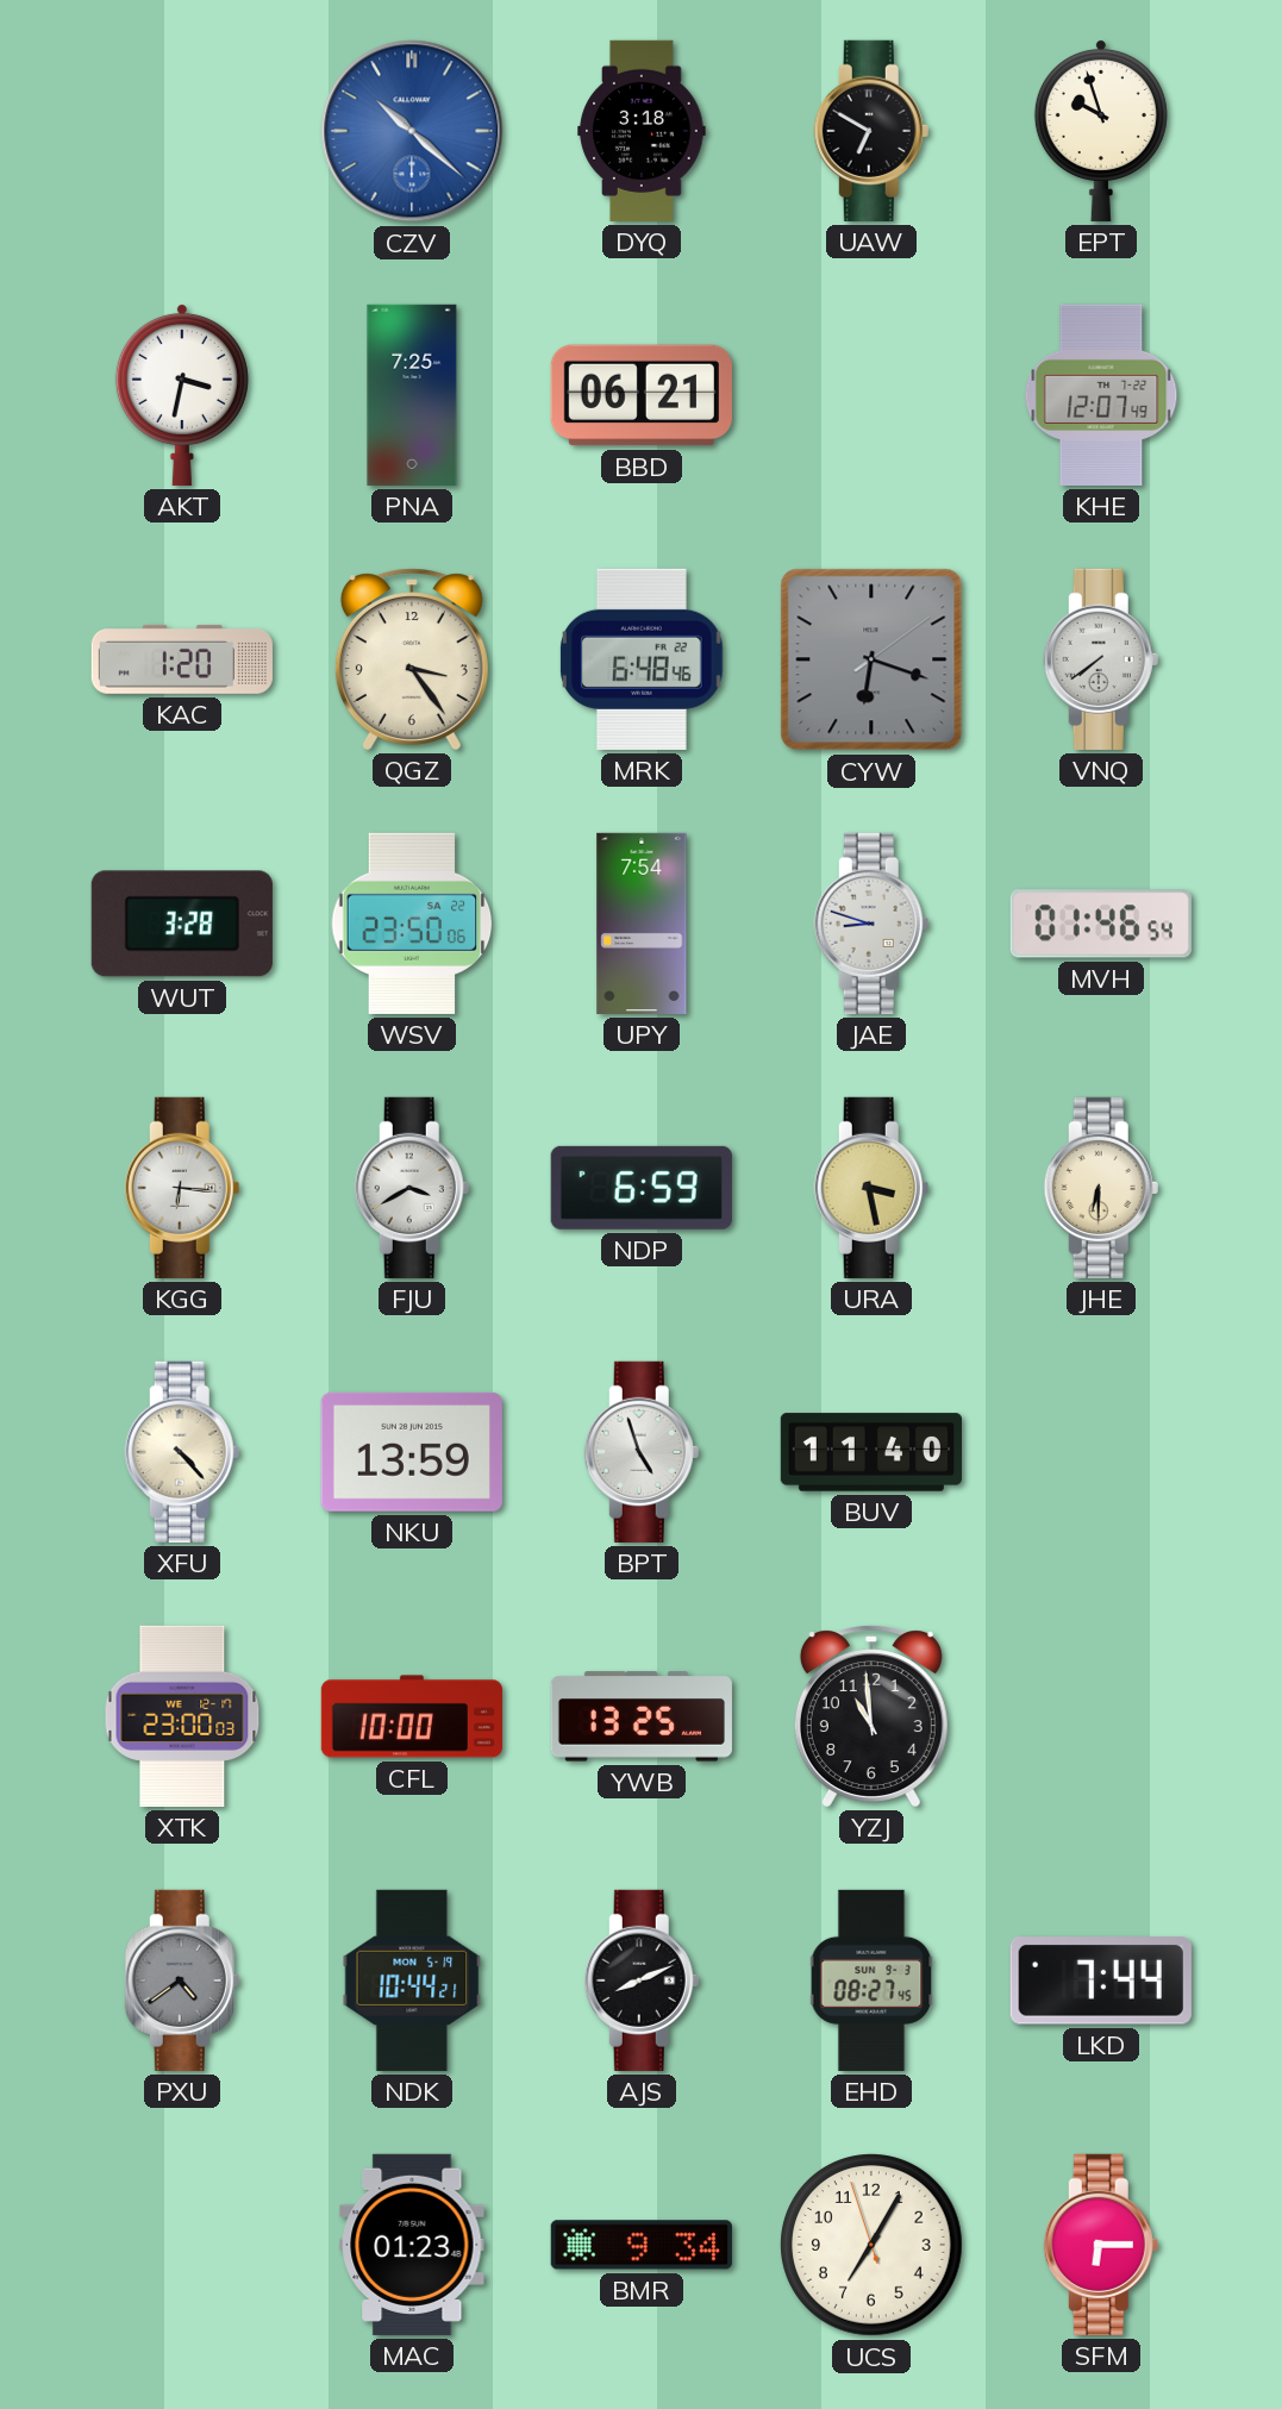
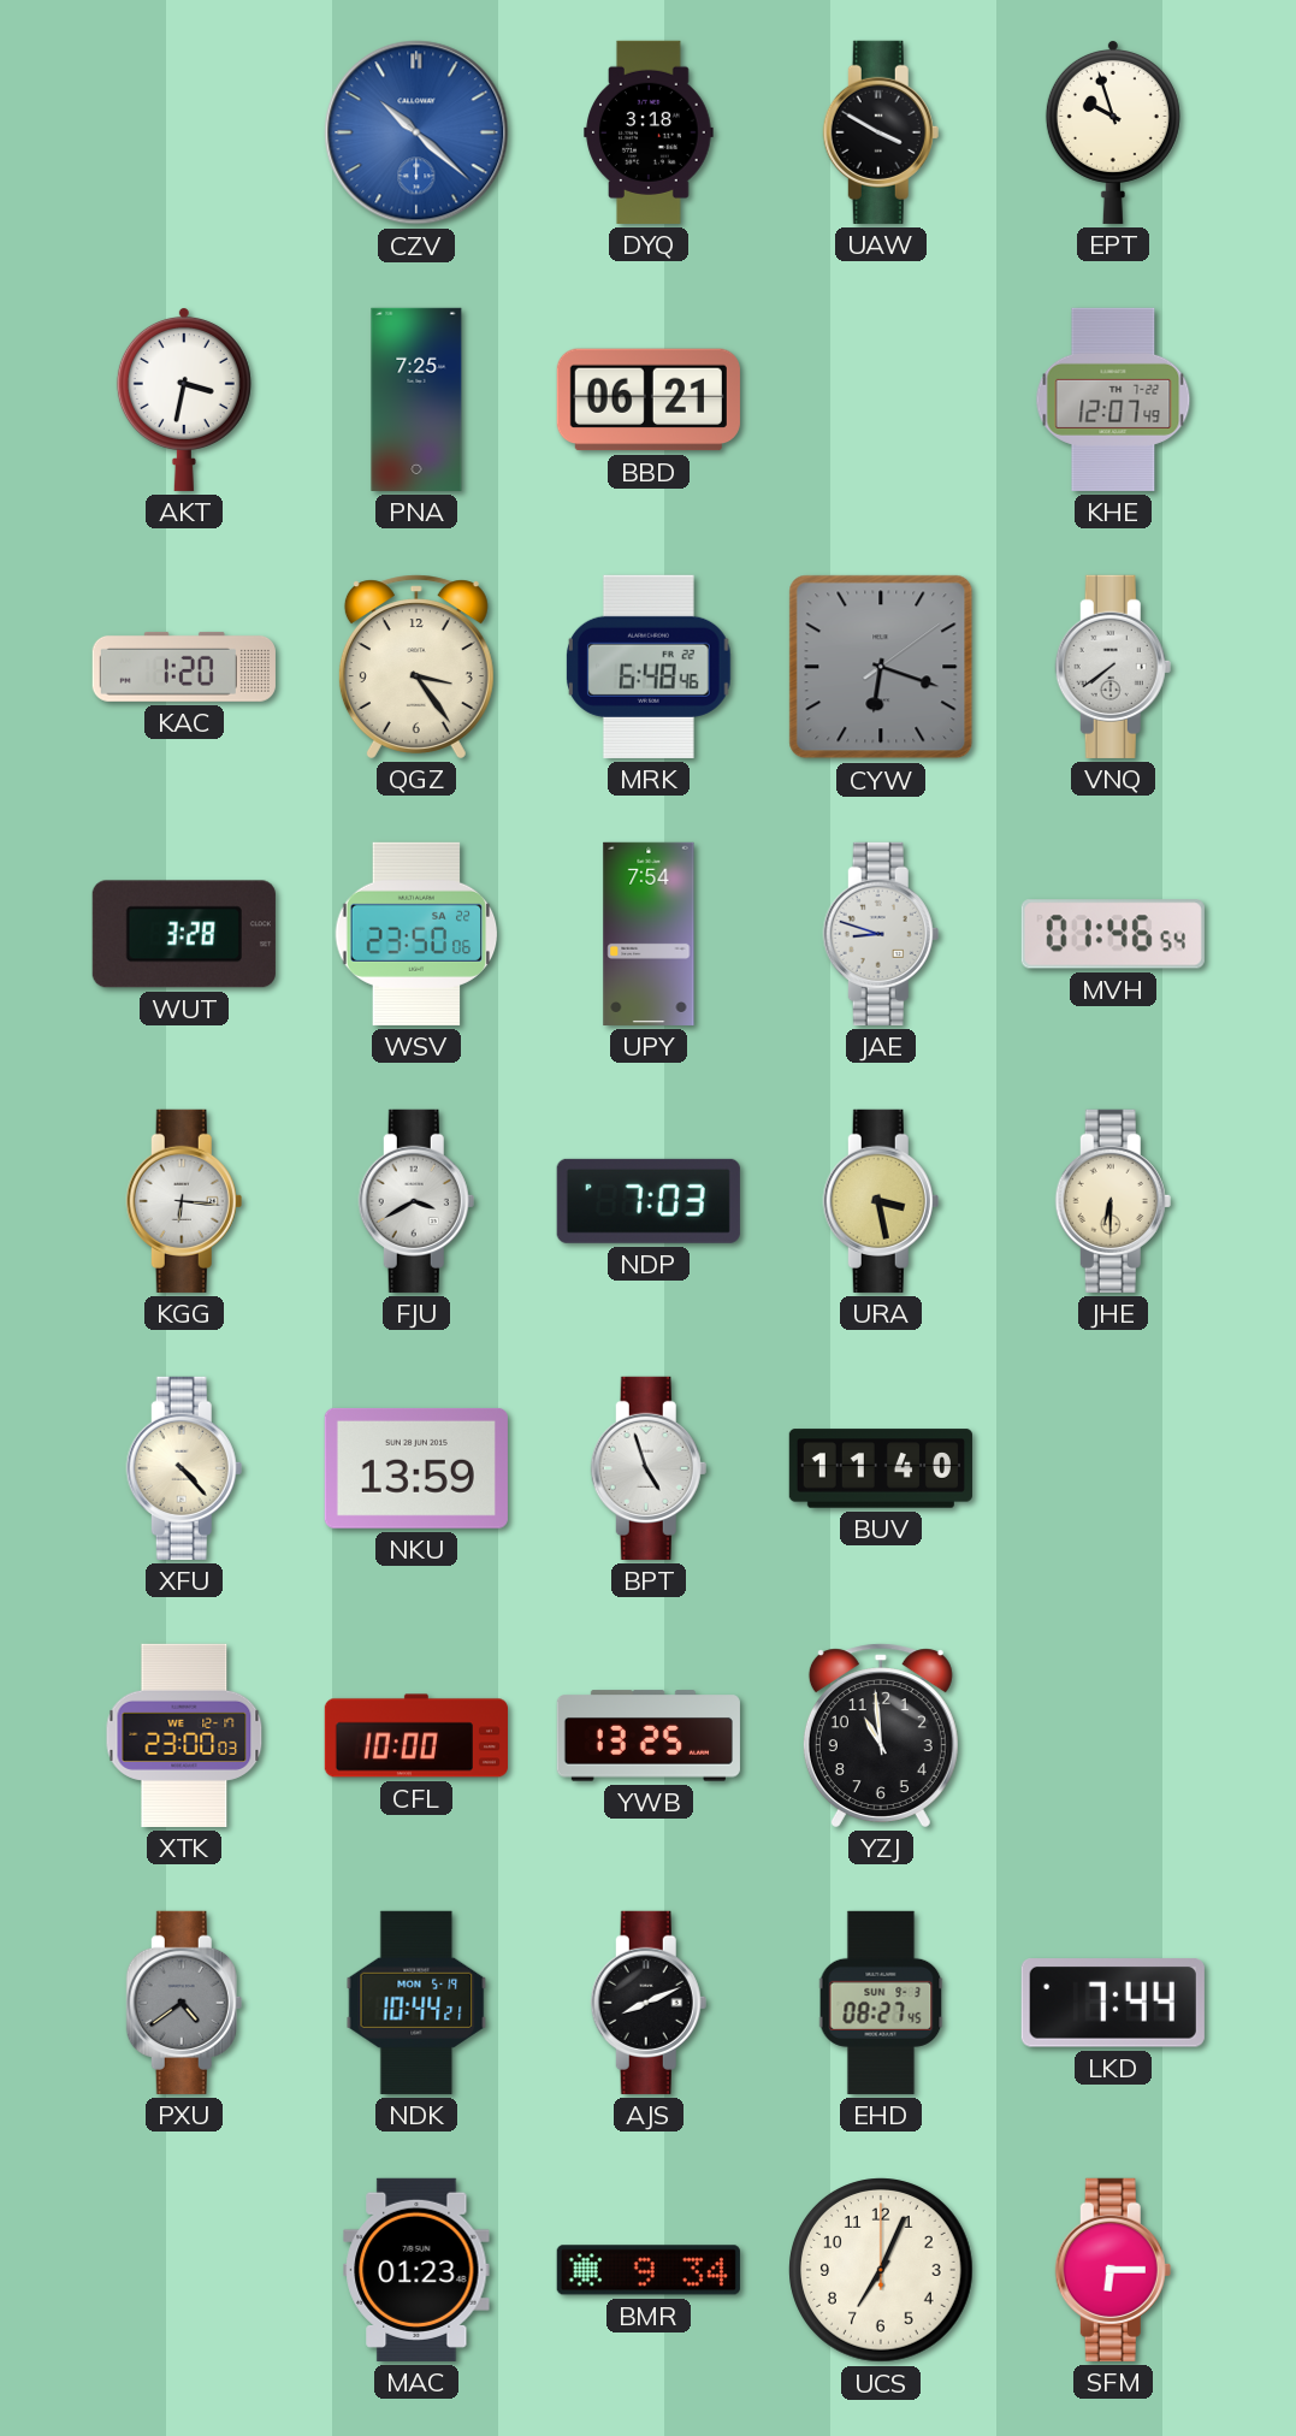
UAW: 6:50 -> 3:50 (881, 132)
NDP: 6:59 -> 7:03 (649, 1201)
UCS: 7:04:57 -> 7:04:00 (882, 2271)
